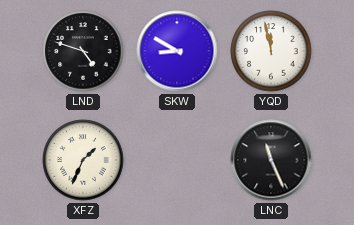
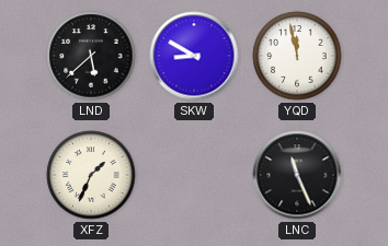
LND: 4:48 -> 5:38 (91, 56)
